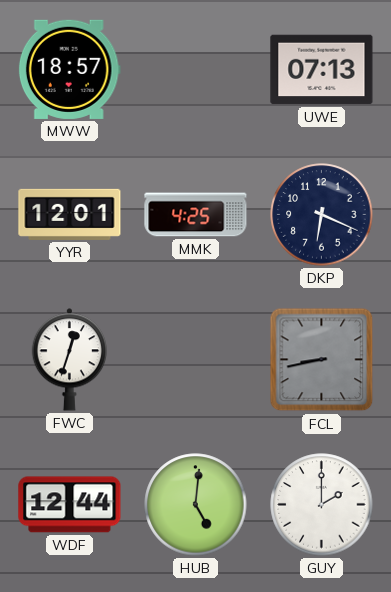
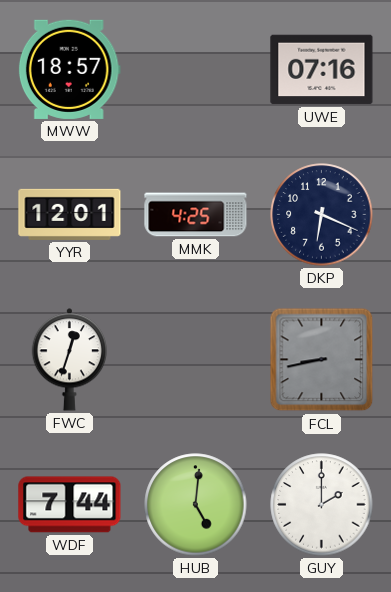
UWE: 07:13 -> 07:16 (322, 70)
WDF: 12:44 -> 7:44 (70, 505)
